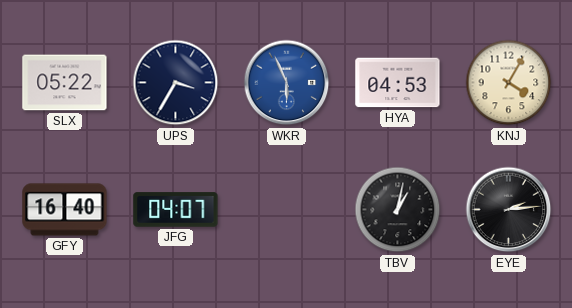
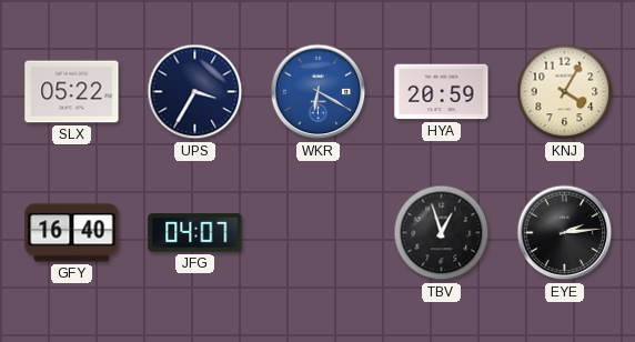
WKR: 5:56 -> 6:20 (319, 92)
HYA: 04:53 -> 20:59 (442, 92)
TBV: 1:02 -> 12:57 (442, 233)
